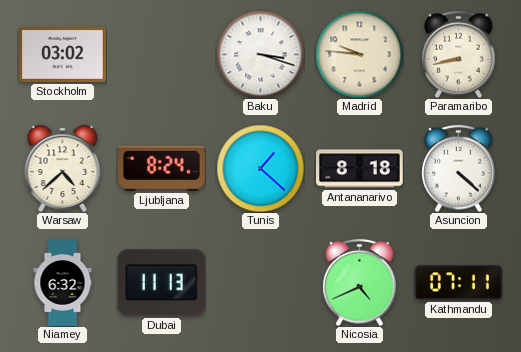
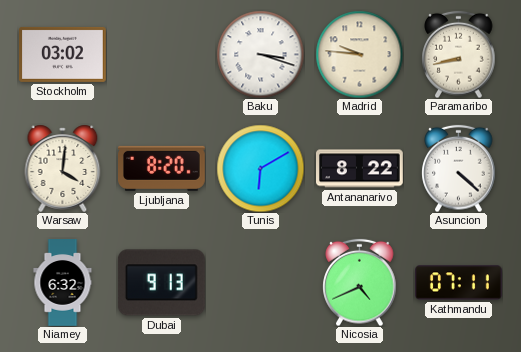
Warsaw: 4:38 -> 4:01 (63, 168)
Ljubljana: 8:24 -> 8:20 (162, 168)
Tunis: 1:22 -> 6:10 (260, 168)
Antananarivo: 8:18 -> 8:22 (360, 169)
Dubai: 11:13 -> 9:13 (161, 283)
